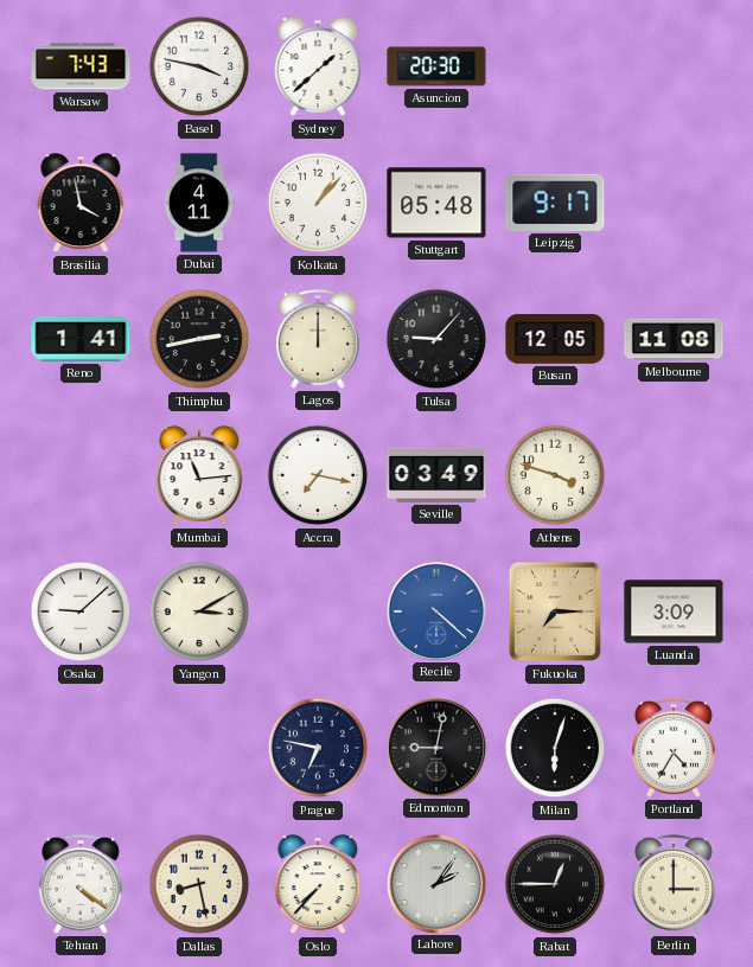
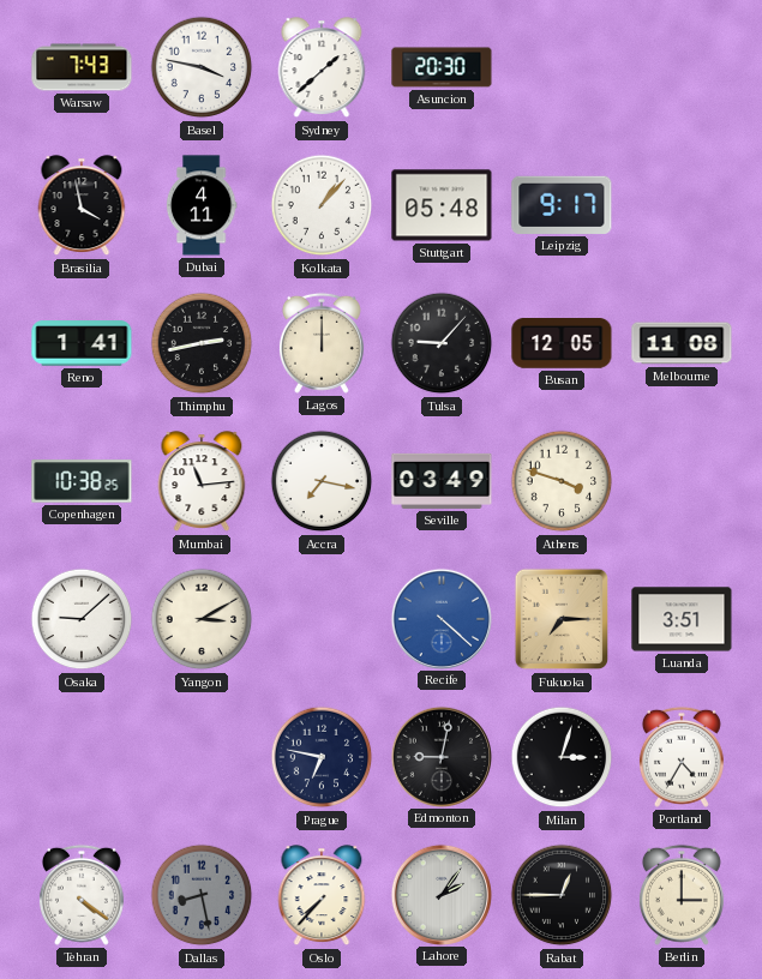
Copenhagen: none -> 10:38 (82, 481)
Luanda: 3:09 -> 3:51 (682, 619)
Milan: 6:03 -> 3:03 (562, 757)
Dallas dial: cream -> grey (202, 895)
